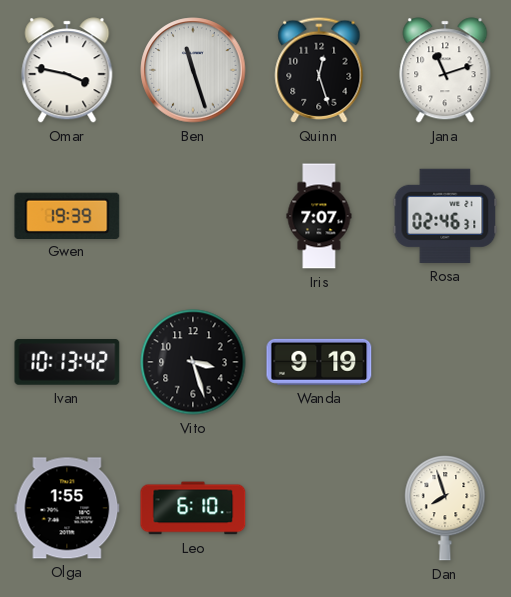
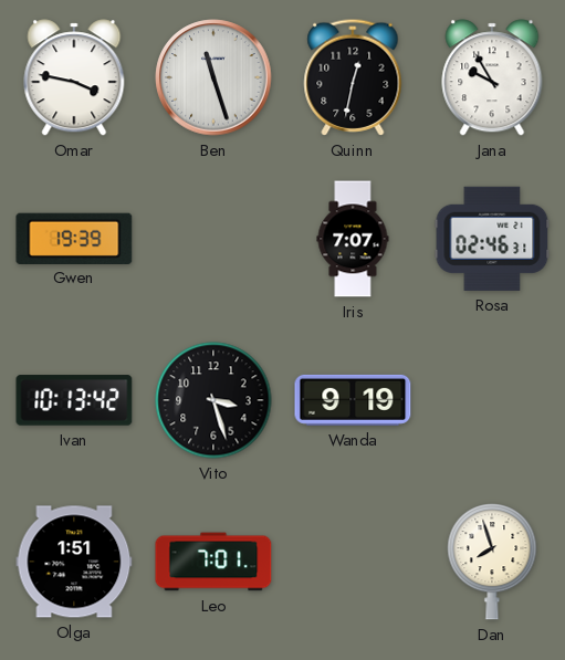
Quinn: 12:27 -> 12:32 (353, 77)
Jana: 11:12 -> 9:55 (492, 77)
Olga: 1:55 -> 1:51 (74, 562)
Leo: 6:10 -> 7:01 (213, 562)
